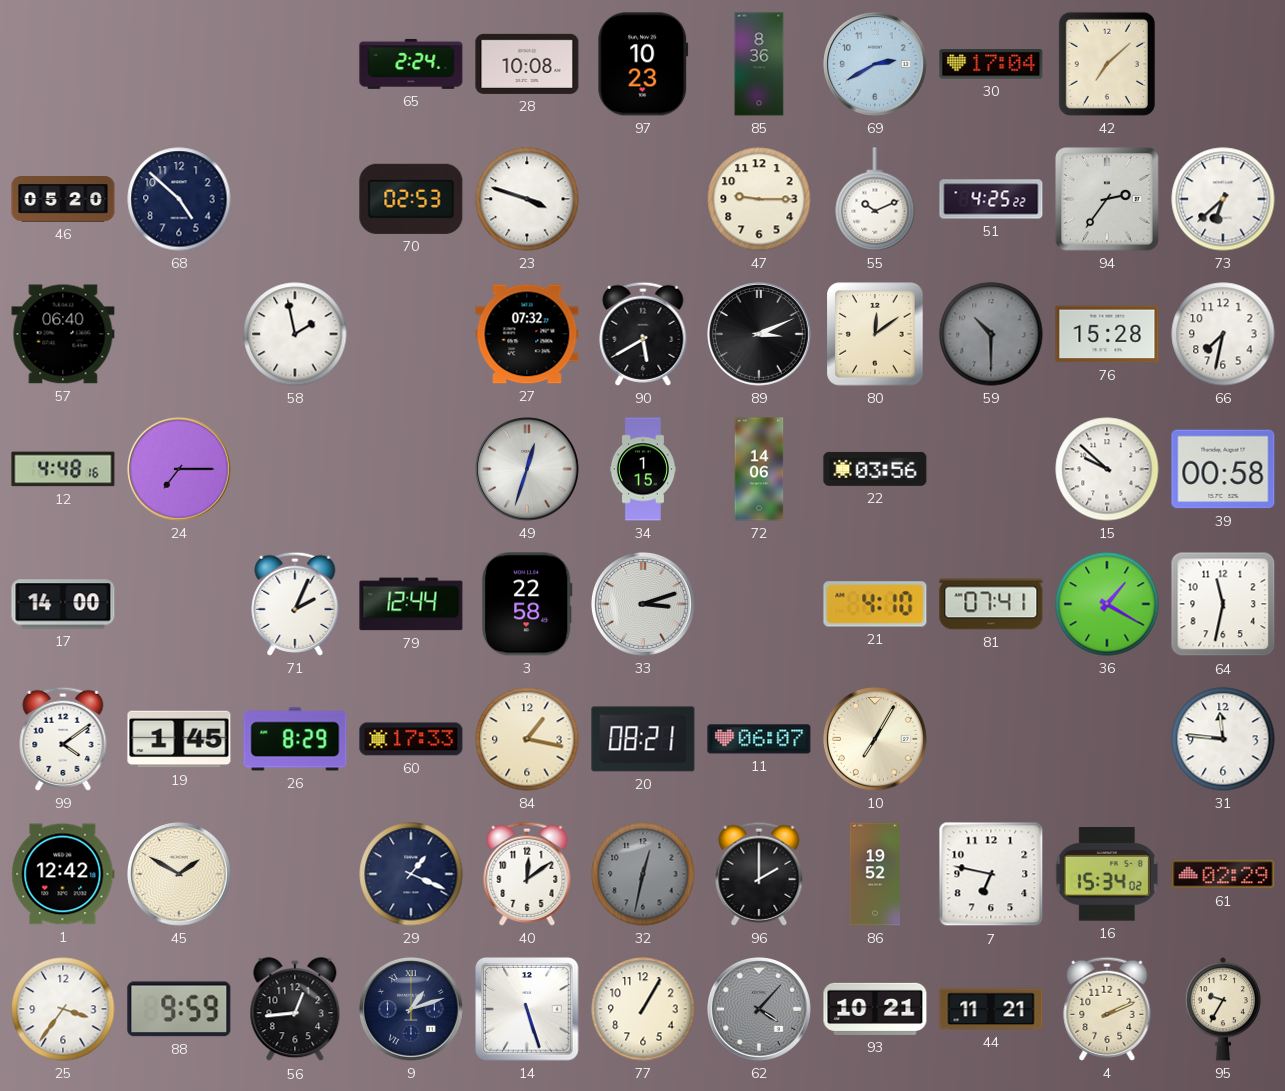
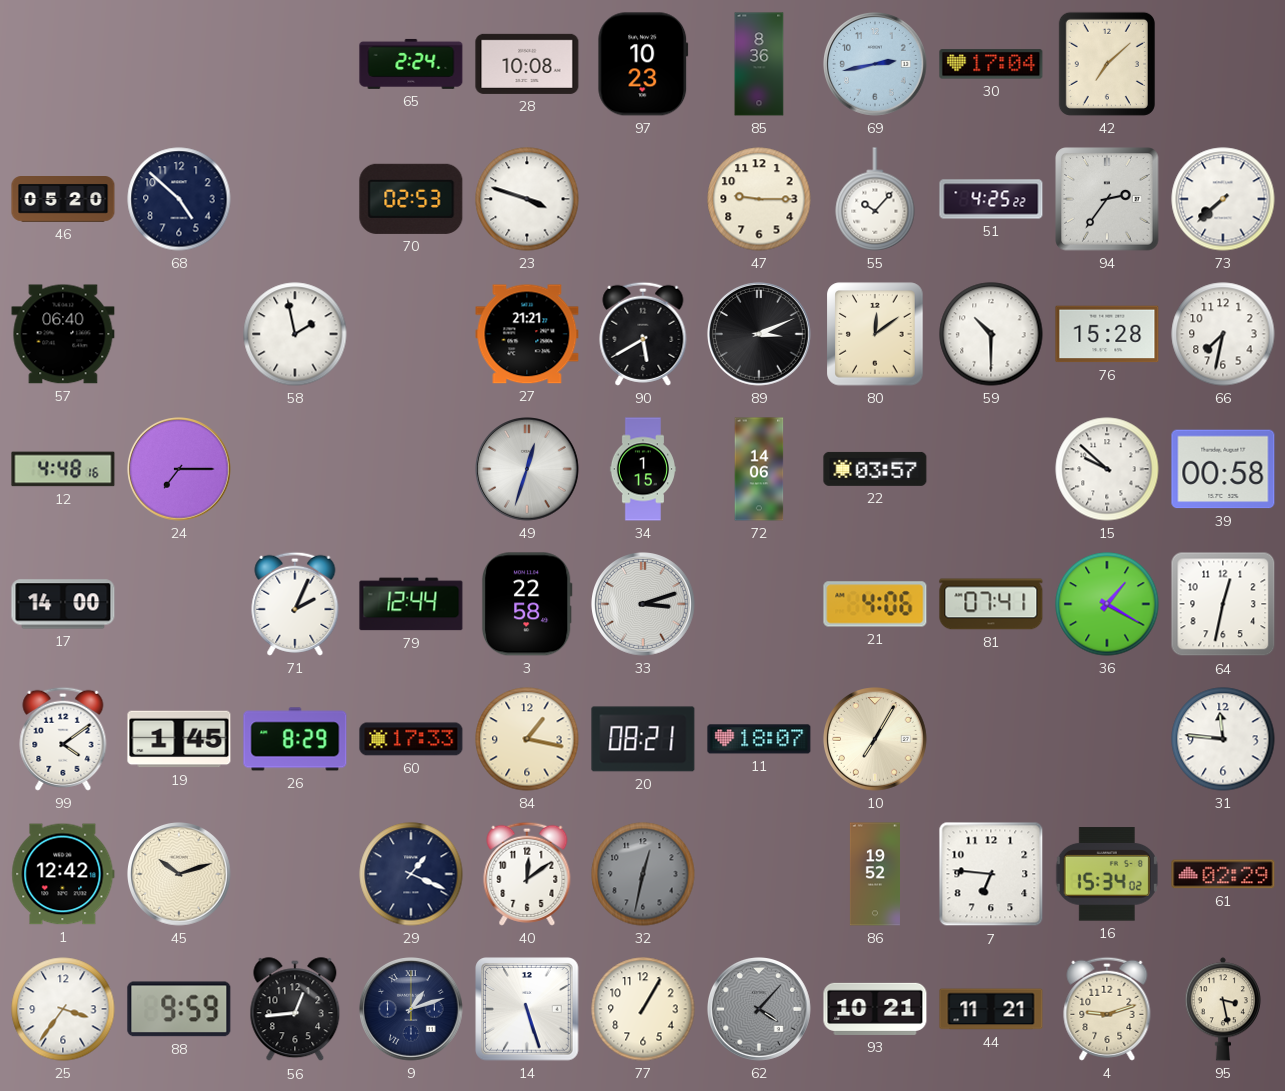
69: 2:40 -> 2:43 (875, 64)
55: 10:11 -> 10:07 (875, 199)
73: 6:38 -> 7:38 (1223, 199)
27: 07:32 -> 21:21 (527, 334)
59 dial: grey -> white (991, 334)
22: 03:56 -> 03:57 (875, 469)
21: 4:10 -> 4:06 (875, 604)
64: 11:32 -> 12:32 (1223, 604)
11: 06:07 -> 18:07 (759, 739)
45: 1:50 -> 10:12 (179, 874)
96: 2:00 -> none (759, 874)
7: 6:47 -> 6:46 (991, 874)
4: 2:11 -> 9:12 (1107, 1009)
95: 9:35 -> 3:28 (1223, 1009)
